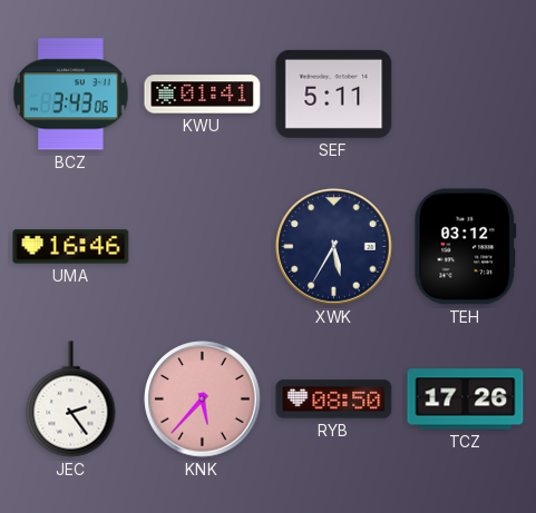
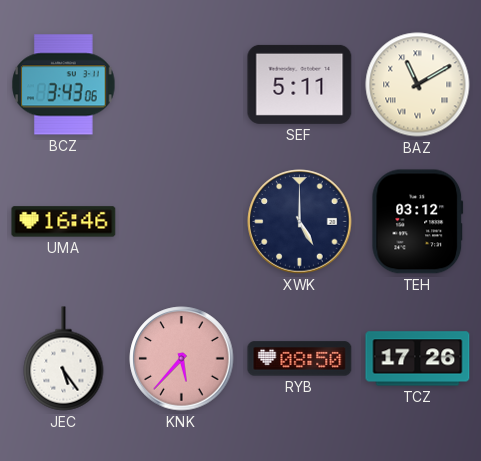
KWU: 01:41 -> none (203, 95)
BAZ: none -> 11:10 (418, 85)
XWK: 5:35 -> 5:00 (300, 222)
JEC: 2:24 -> 5:24 (64, 359)
